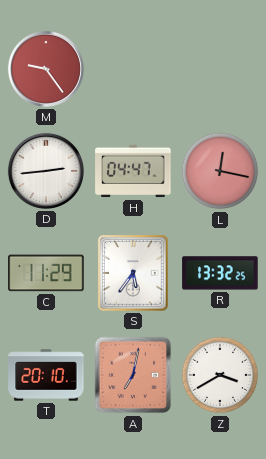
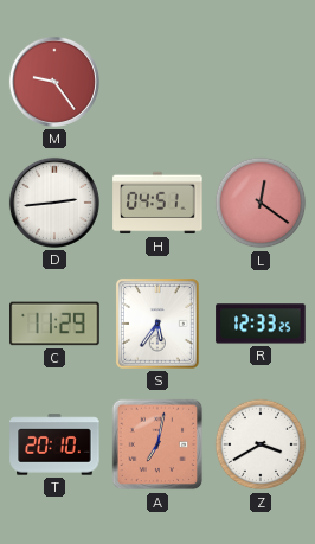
H: 04:47 -> 04:51 (157, 203)
L: 12:17 -> 12:21 (261, 203)
R: 13:32 -> 12:33 (261, 324)
